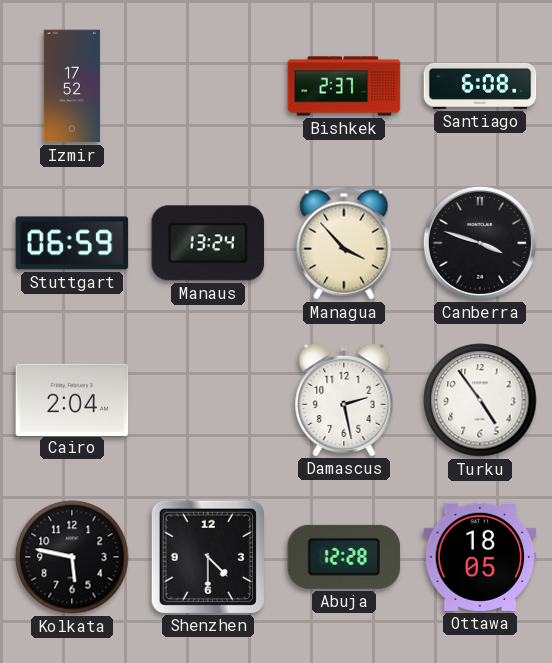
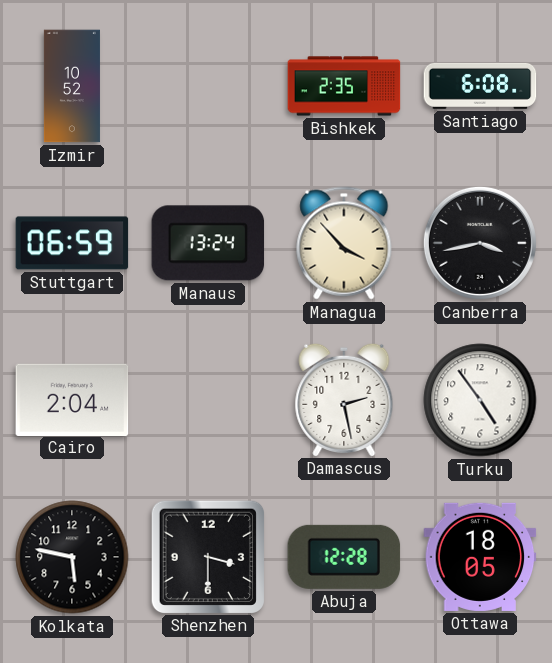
Izmir: 17:52 -> 10:52 (72, 86)
Bishkek: 2:37 -> 2:35 (344, 86)
Canberra: 3:48 -> 3:43 (480, 243)
Shenzhen: 4:30 -> 3:30 (207, 556)
